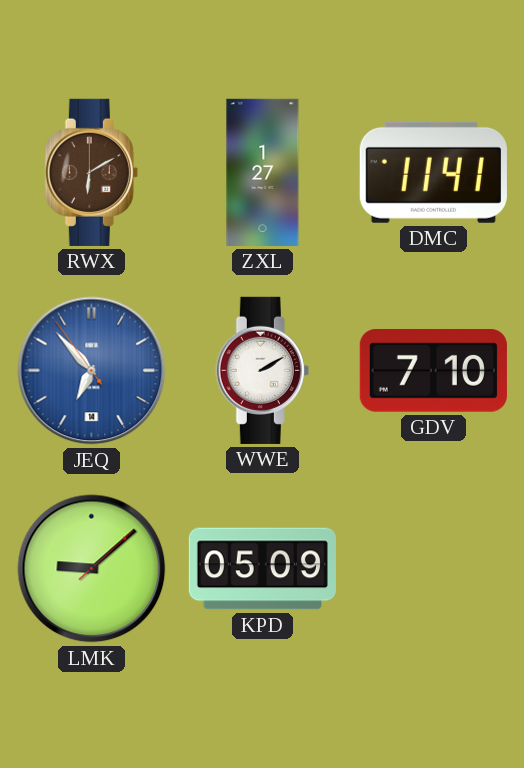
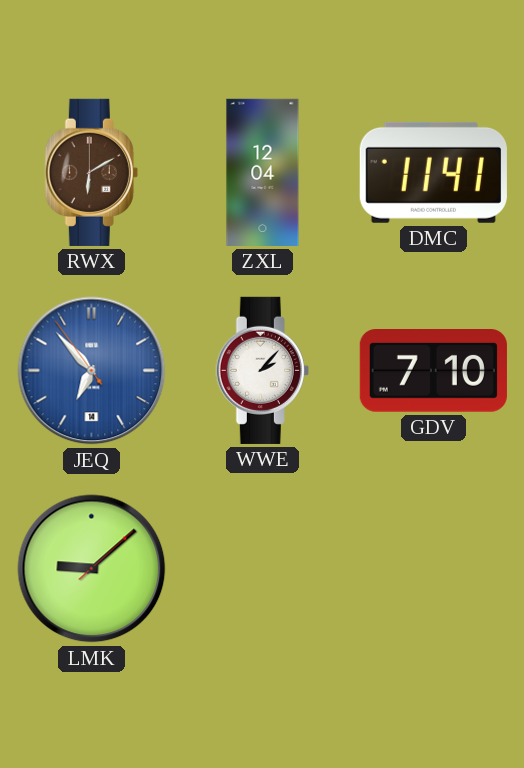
ZXL: 1:27 -> 12:04 (263, 172)
WWE: 2:10 -> 2:07 (262, 370)
KPD: 05:09 -> none (262, 569)
